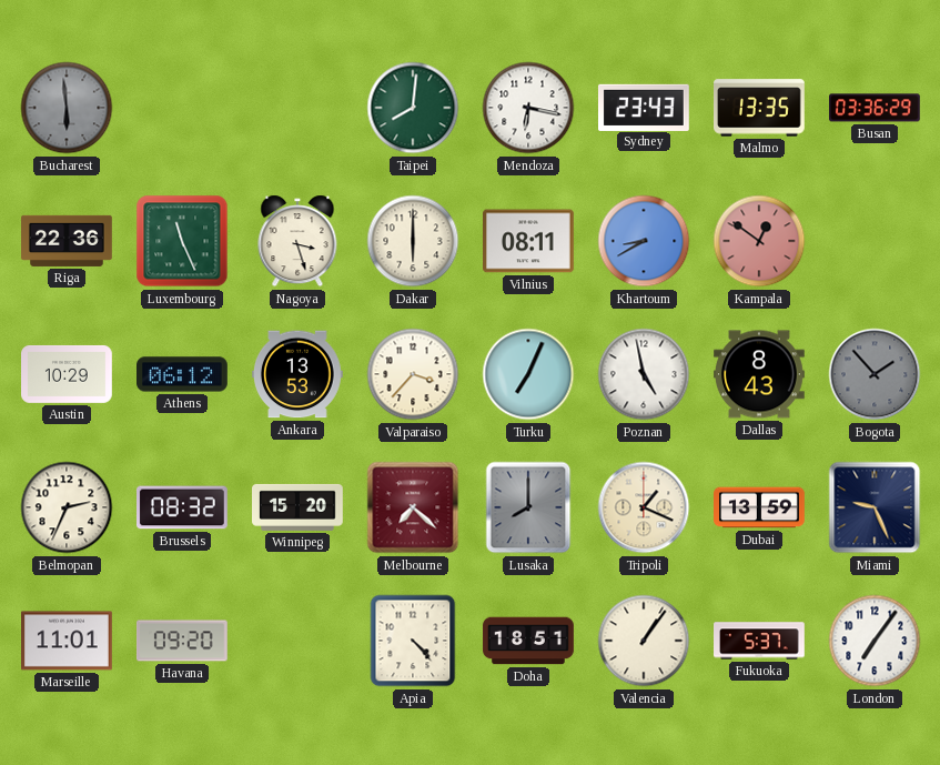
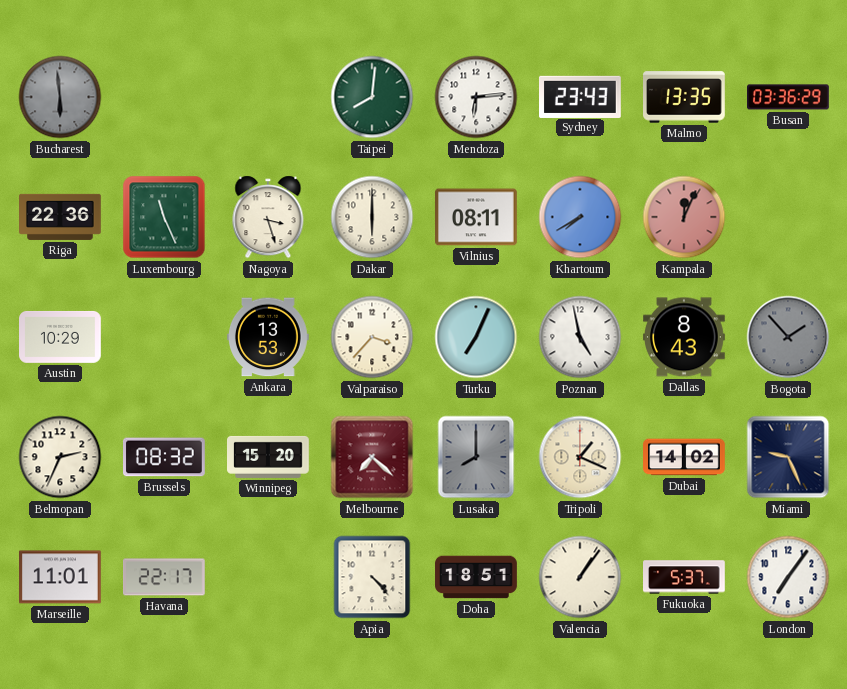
Mendoza: 6:17 -> 6:14 (476, 97)
Khartoum: 8:40 -> 7:40 (580, 217)
Kampala: 12:51 -> 12:04 (684, 217)
Athens: 06:12 -> none (183, 374)
Dubai: 13:59 -> 14:02 (685, 457)
Havana: 09:20 -> 22:17 (165, 577)
